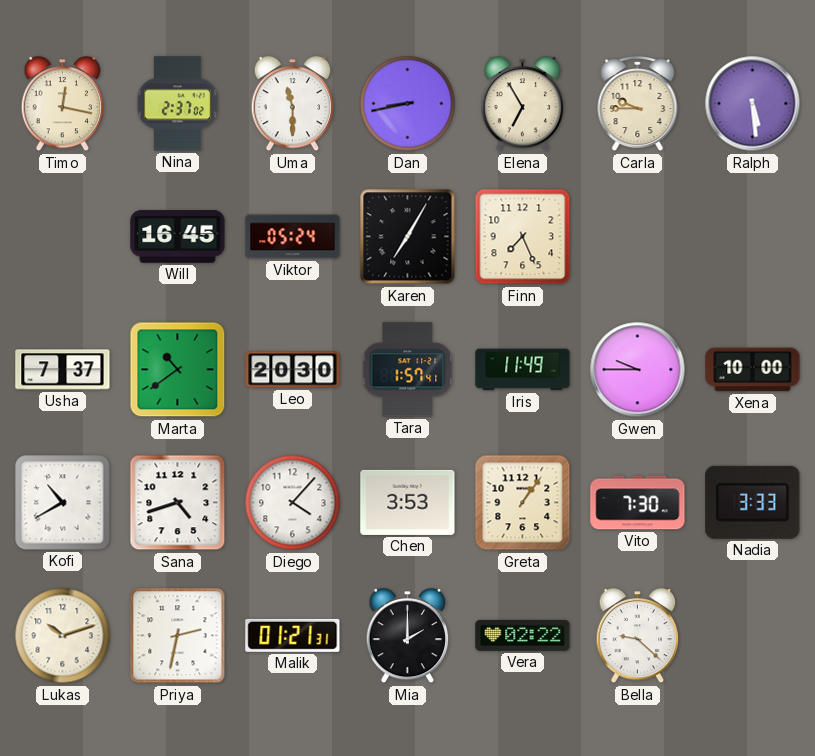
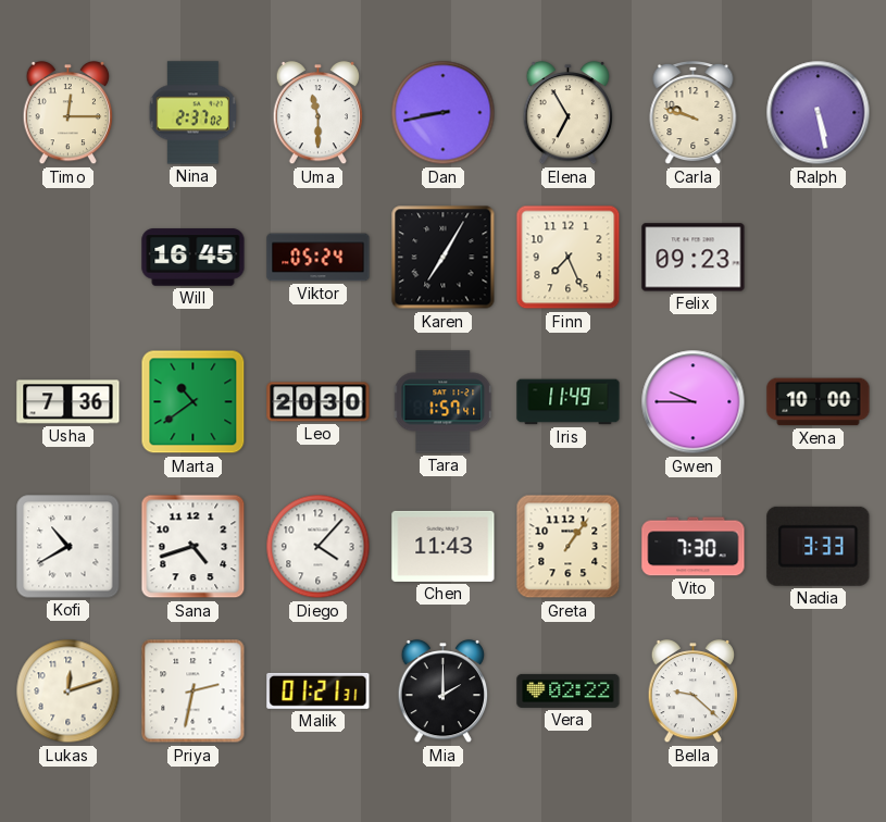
Timo: 12:17 -> 12:15 (68, 113)
Carla: 9:45 -> 9:48 (694, 114)
Ralph: 5:29 -> 5:28 (819, 113)
Felix: none -> 09:23 (694, 258)
Usha: 7:37 -> 7:36 (68, 402)
Chen: 3:53 -> 11:43 (444, 546)
Lukas: 10:12 -> 12:12 (68, 692)
